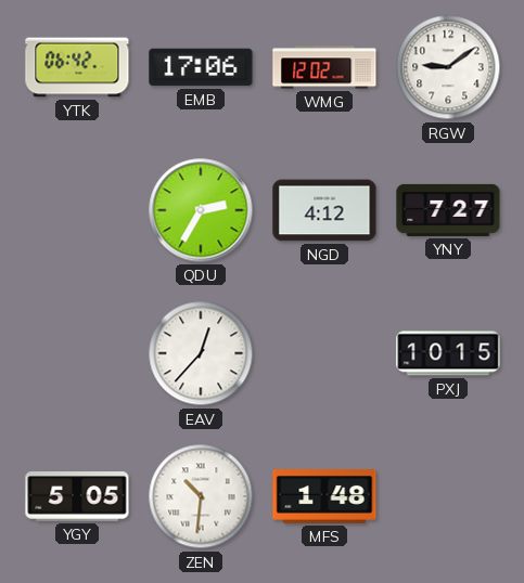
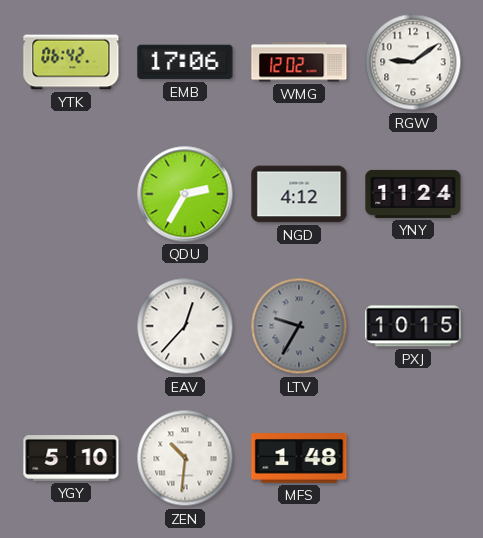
YNY: 7:27 -> 11:24 (413, 194)
LTV: none -> 9:35 (299, 326)
YGY: 5:05 -> 5:10 (71, 458)
